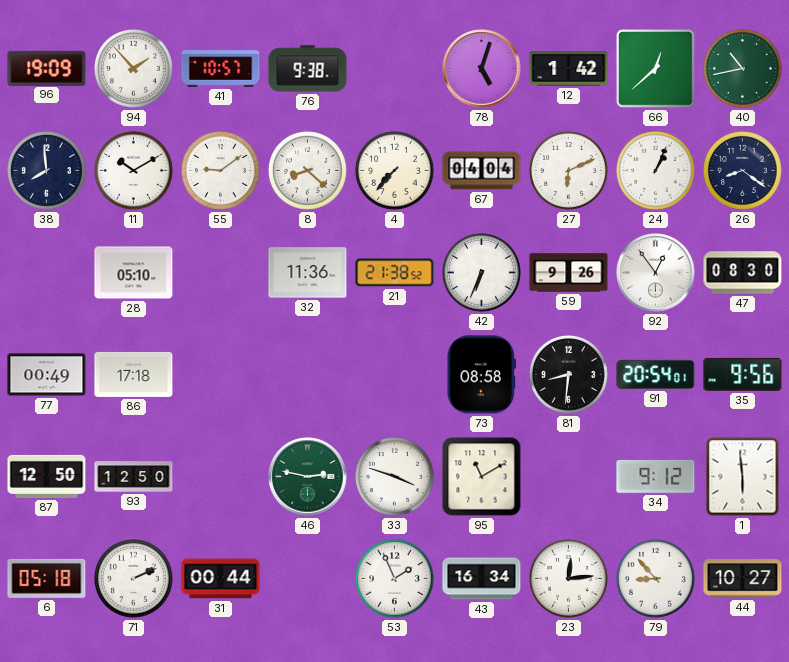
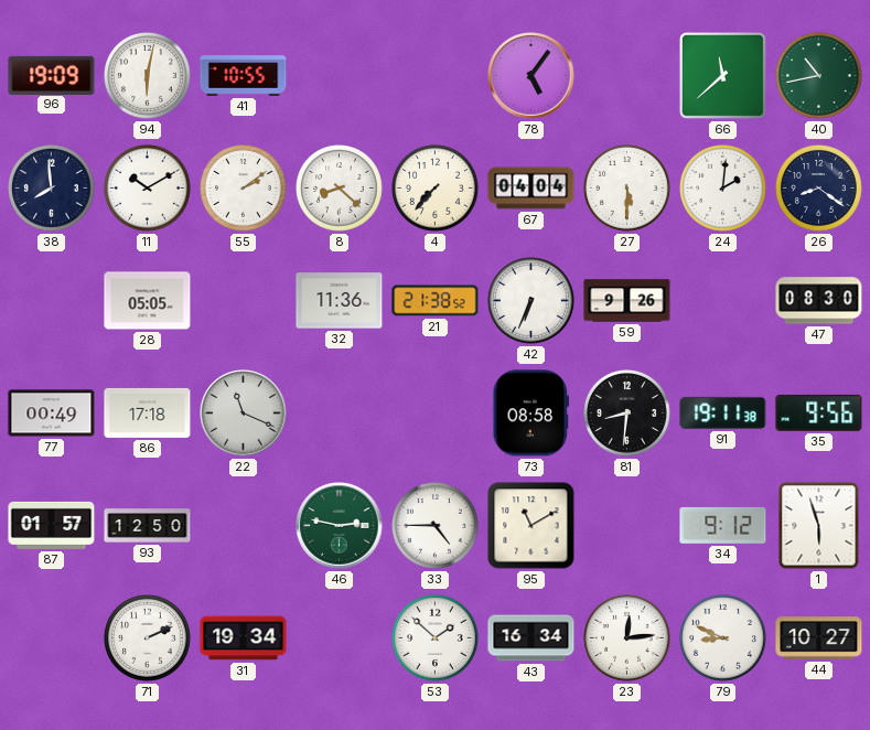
94: 1:53 -> 6:02 (148, 76)
41: 10:57 -> 10:55 (244, 76)
76: 9:38 -> none (308, 69)
78: 5:03 -> 5:06 (531, 76)
12: 1:42 -> none (569, 69)
66: 12:38 -> 11:38 (722, 75)
55: 9:09 -> 2:09 (244, 189)
27: 6:11 -> 5:30 (627, 189)
24: 1:04 -> 2:01 (723, 189)
28: 05:10 -> 05:05 (148, 301)
92: 12:54 -> none (656, 273)
22: none -> 11:19 (244, 414)
91: 20:54 -> 19:11 (723, 412)
87: 12:50 -> 01:57 (52, 525)
33: 3:48 -> 4:45 (436, 526)
1: 5:59 -> 5:57 (819, 526)
6: 05:18 -> none (47, 578)
31: 00:44 -> 19:34 (244, 638)
53: 1:56 -> 1:52 (436, 638)
79: 8:53 -> 8:49 (723, 638)
